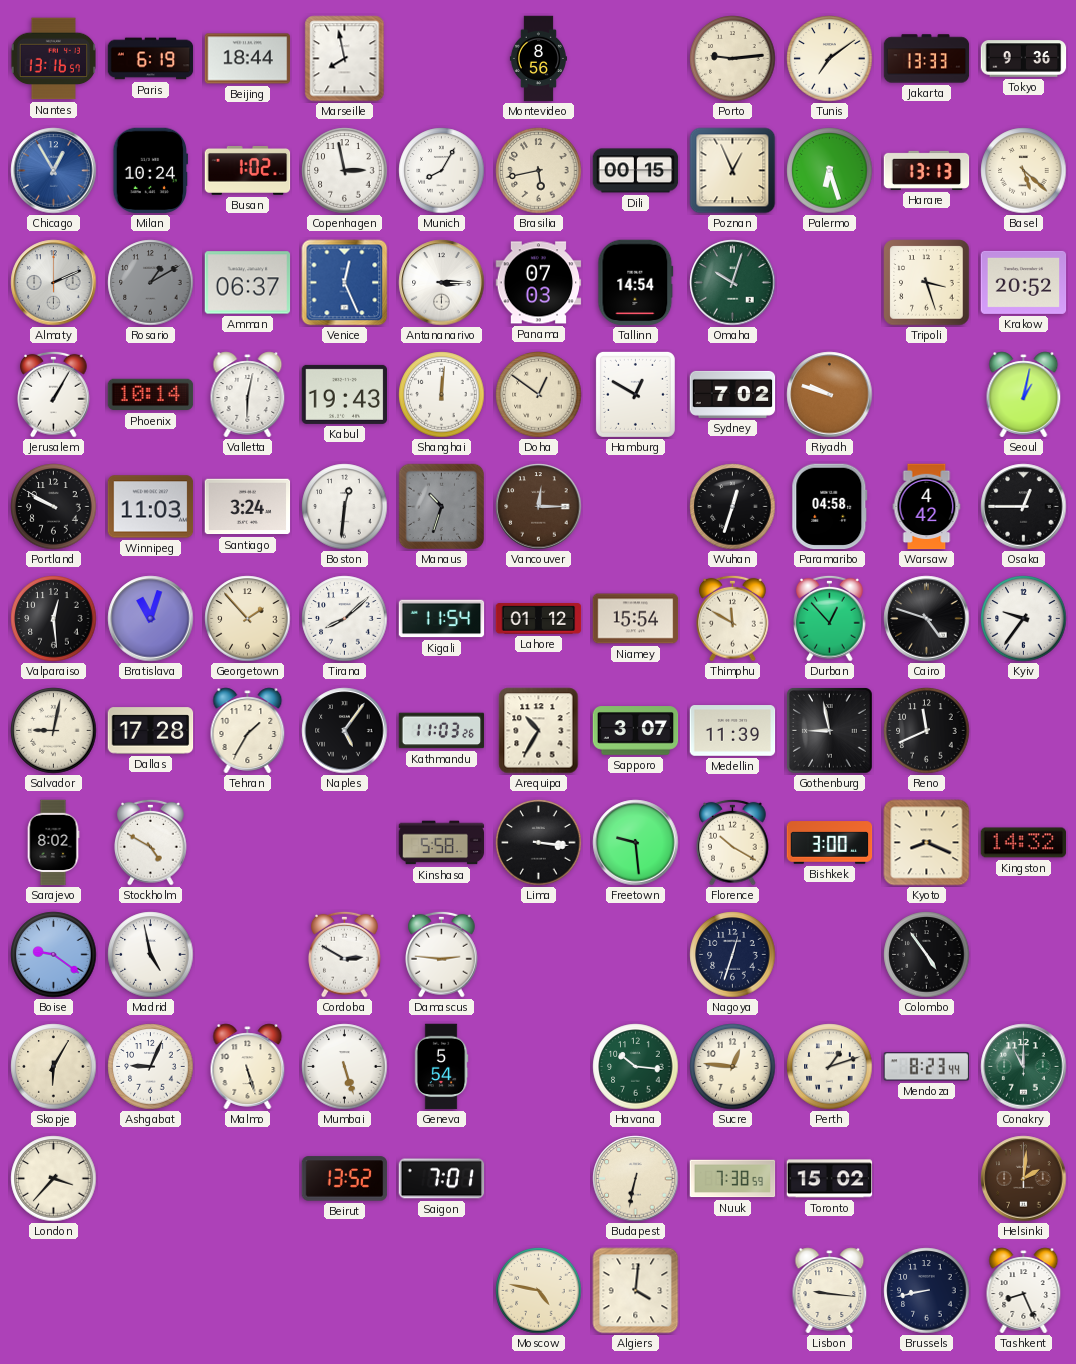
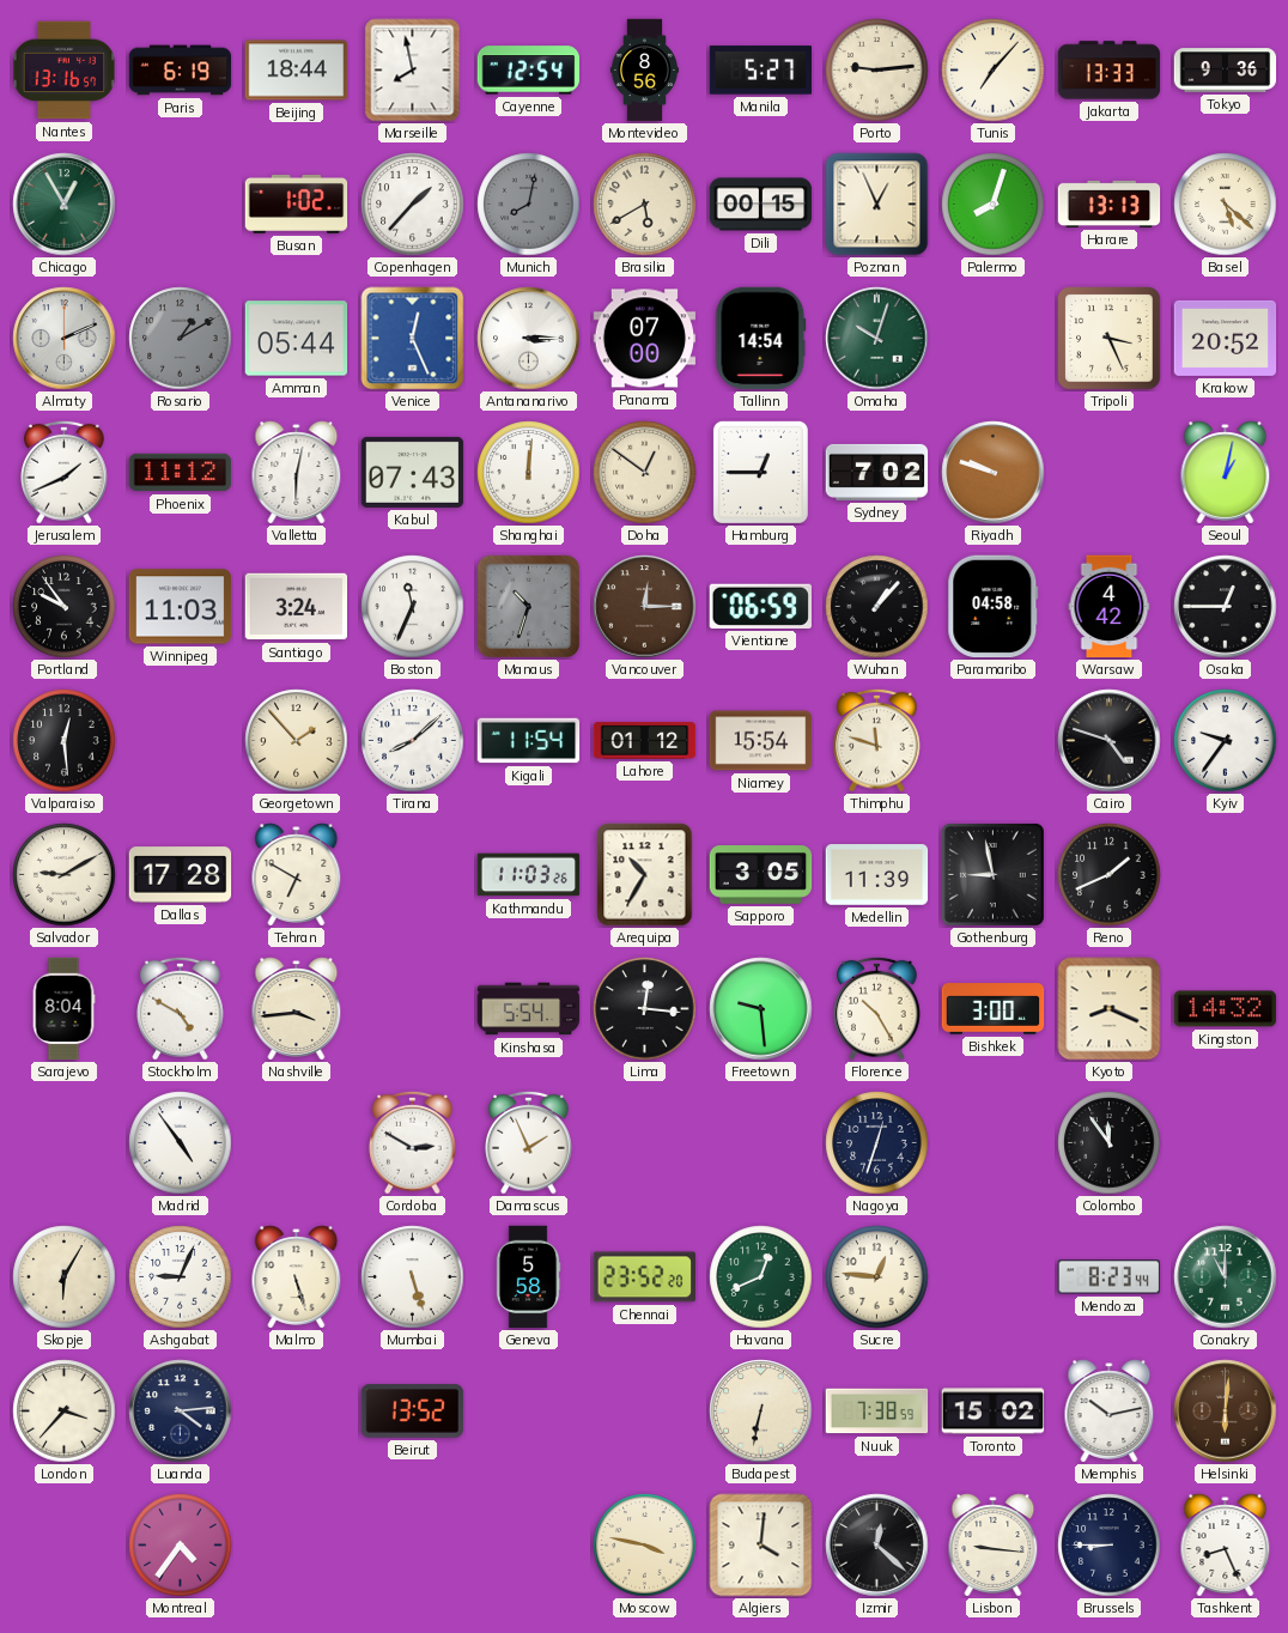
Cayenne: none -> 12:54 (529, 71)
Manila: none -> 5:27 (761, 71)
Tunis: 7:09 -> 7:07 (994, 71)
Chicago dial: blue -> green (65, 205)
Milan: 10:24 -> none (151, 171)
Copenhagen: 2:58 -> 1:37 (413, 205)
Munich: 8:05 -> 8:02 (529, 205)
Munich dial: white -> grey (529, 205)
Brasilia: 5:43 -> 5:40 (645, 205)
Palermo: 6:27 -> 8:03 (994, 205)
Amman: 06:37 -> 05:44 (297, 339)
Panama: 07:03 -> 07:00 (645, 339)
Tripoli: 3:27 -> 3:26 (1110, 339)
Jerusalem: 1:05 -> 1:41 (65, 472)
Phoenix: 10:14 -> 11:12 (181, 473)
Kabul: 19:43 -> 07:43 (413, 472)
Hamburg: 12:50 -> 12:45 (760, 472)
Portland: 9:50 -> 9:54 (65, 607)
Boston: 12:31 -> 11:34 (413, 607)
Vientiane: none -> 06:59 (760, 606)
Wuhan: 12:33 -> 1:07 (877, 607)
Bratislava: 11:03 -> none (151, 619)
Thimphu: 11:50 -> 11:48 (877, 740)
Durban: 12:53 -> none (830, 618)
Salvador: 9:02 -> 9:10 (65, 875)
Tehran: 1:35 -> 6:50 (297, 875)
Naples: 5:06 -> none (345, 731)
Sapporo: 3:07 -> 3:05 (761, 875)
Reno: 11:41 -> 1:41 (1110, 875)
Sarajevo: 8:02 -> 8:04 (63, 1009)
Nashville: none -> 3:44 (297, 1009)
Kinshasa: 5:58 -> 5:54 (529, 1009)
Lima: 3:16 -> 12:16 (645, 1009)
Florence: 10:20 -> 10:25 (877, 1008)
Boise: 9:21 -> none (54, 955)
Madrid: 4:58 -> 4:54 (181, 1143)
Damascus: 2:46 -> 1:56 (529, 1142)
Colombo: 4:54 -> 11:54 (1110, 1143)
Geneva: 5:54 -> 5:58 (528, 1277)
Chennai: none -> 23:52 (644, 1277)
Havana: 10:16 -> 12:41 (761, 1277)
Perth: 1:12 -> none (830, 1067)
Luanda: none -> 4:14 (181, 1412)
Saigon: 7:01 -> none (442, 1179)
Memphis: none -> 10:13 (1110, 1412)
Helsinki: 2:01 -> 6:01 (1226, 1412)
Montreal: none -> 4:36 (181, 1546)
Moscow: 4:47 -> 3:47 (645, 1546)
Izmir: none -> 12:22 (877, 1546)
Brussels: 8:43 -> 8:45 (1110, 1546)
